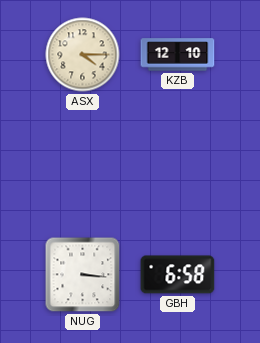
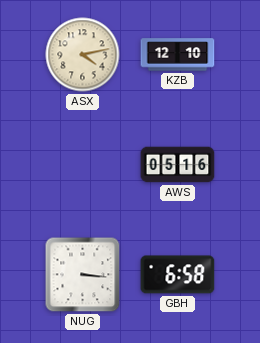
ASX: 4:15 -> 4:13 (83, 55)
AWS: none -> 05:16 (178, 165)
